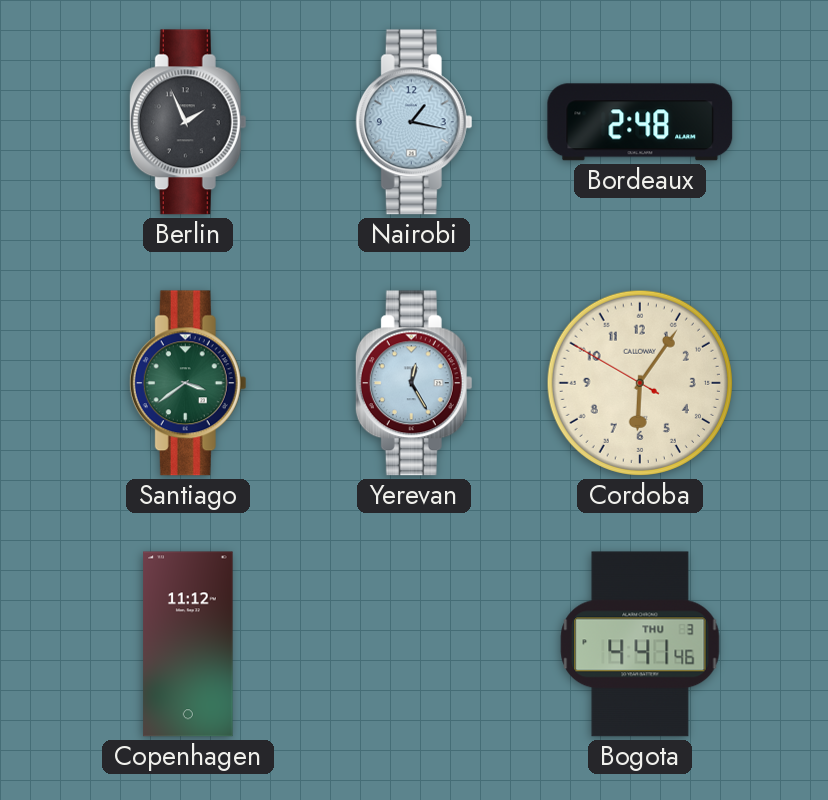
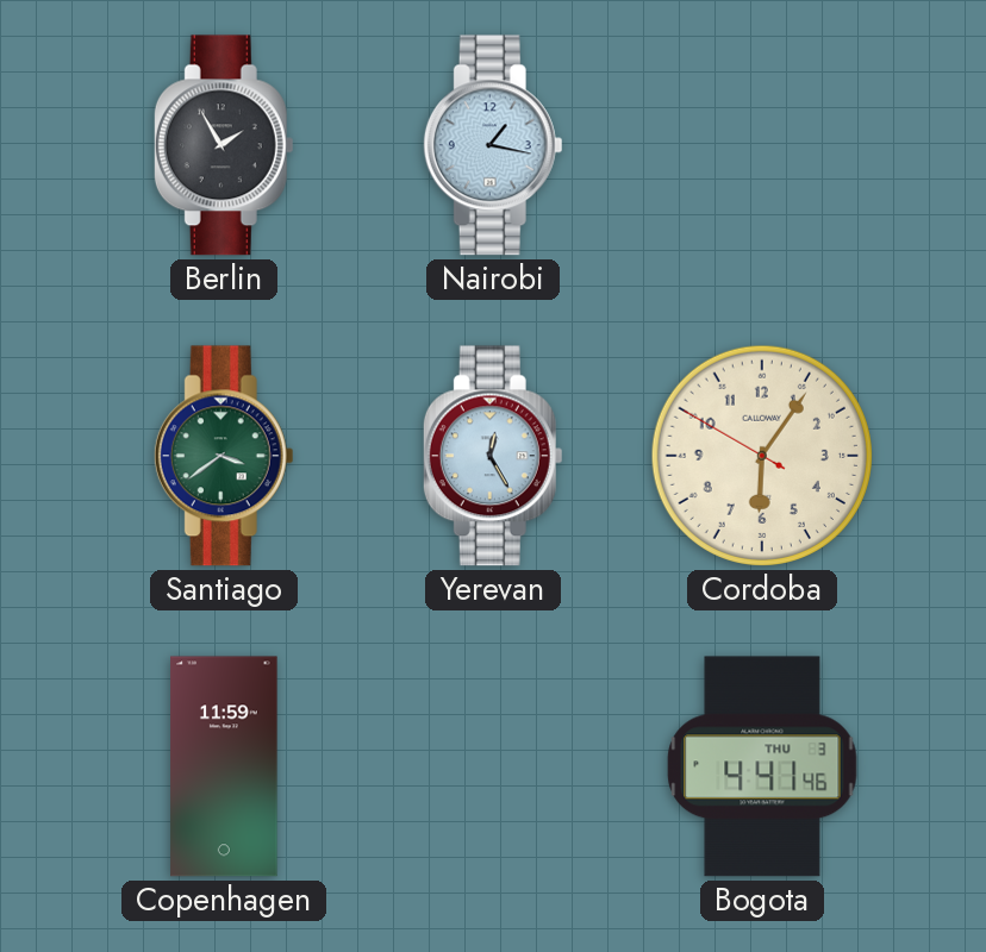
Berlin: 1:56 -> 1:55 (224, 145)
Bordeaux: 2:48 -> none (640, 122)
Copenhagen: 11:12 -> 11:59 (224, 766)
